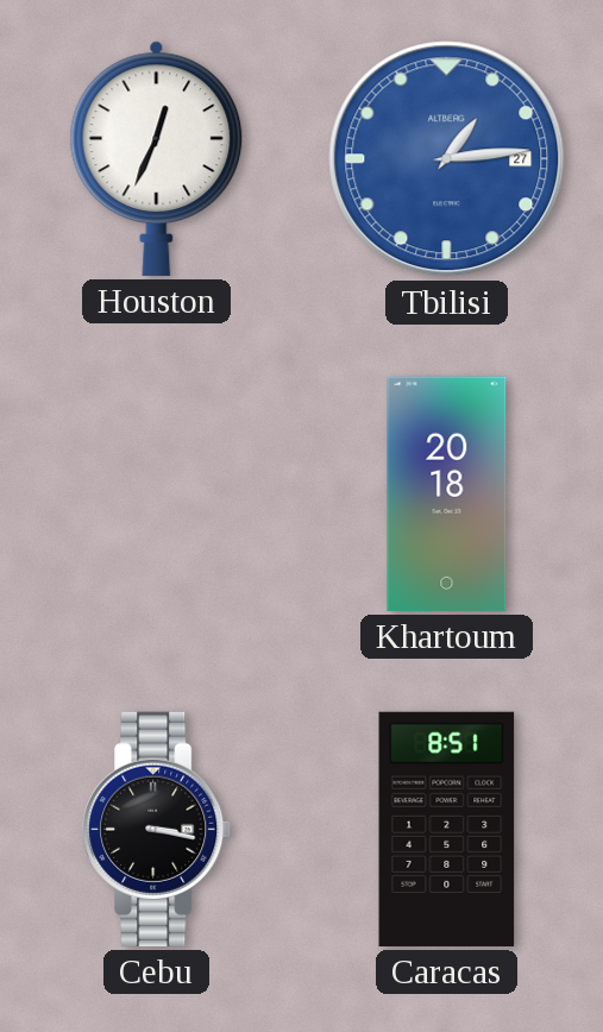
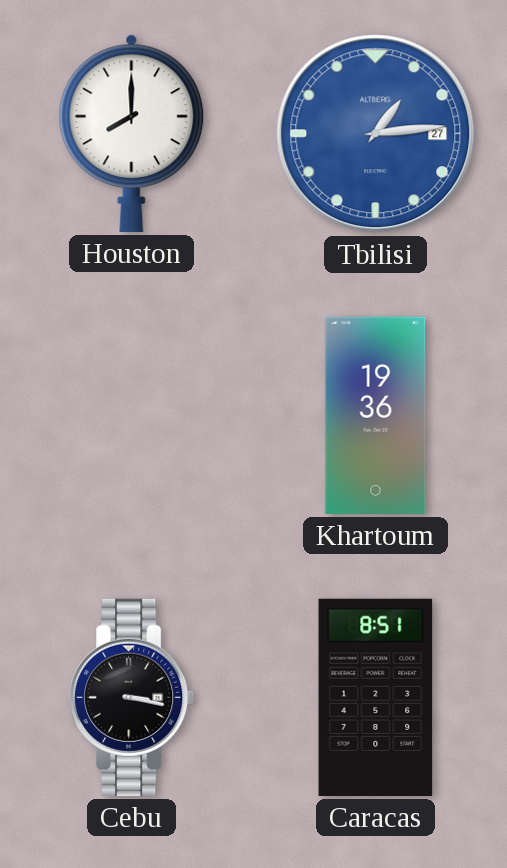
Houston: 12:34 -> 8:00 (132, 133)
Khartoum: 20:18 -> 19:36 (376, 415)
